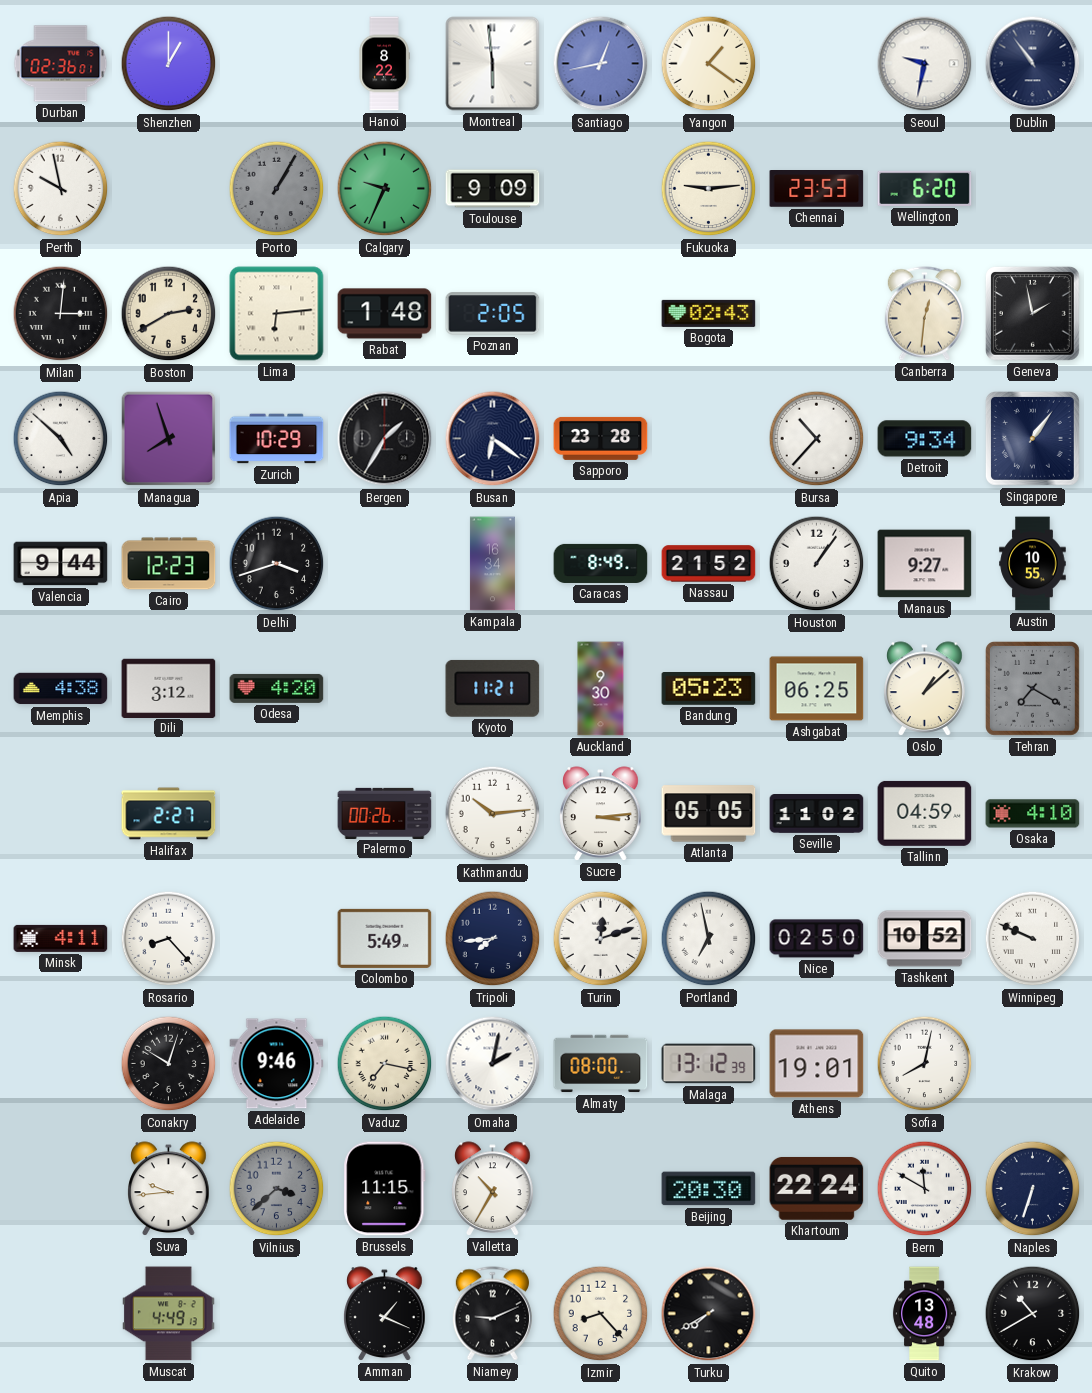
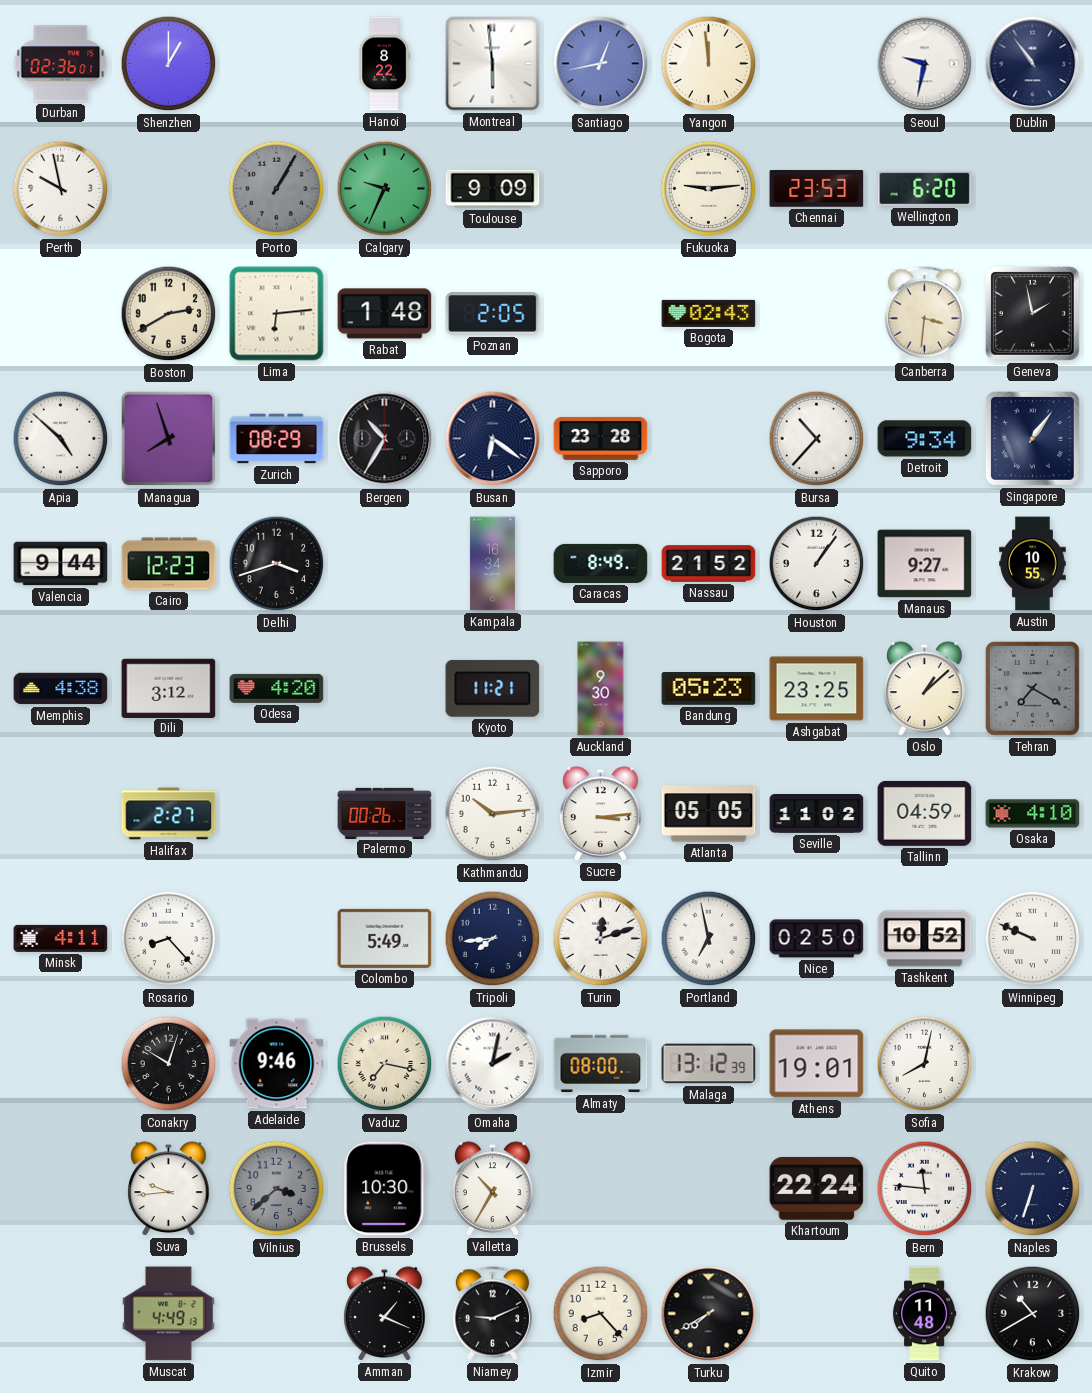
Yangon: 1:21 -> 11:59 (709, 64)
Milan: 3:01 -> none (61, 314)
Canberra: 12:31 -> 3:31 (924, 314)
Zurich: 10:29 -> 08:29 (277, 439)
Bergen: 1:35 -> 10:35 (385, 439)
Ashgabat: 06:25 -> 23:25 (817, 689)
Brussels: 11:15 -> 10:30 (385, 1189)
Beijing: 20:30 -> none (709, 1189)
Bern: 11:50 -> 11:46 (925, 1189)
Quito: 13:48 -> 11:48 (924, 1314)
